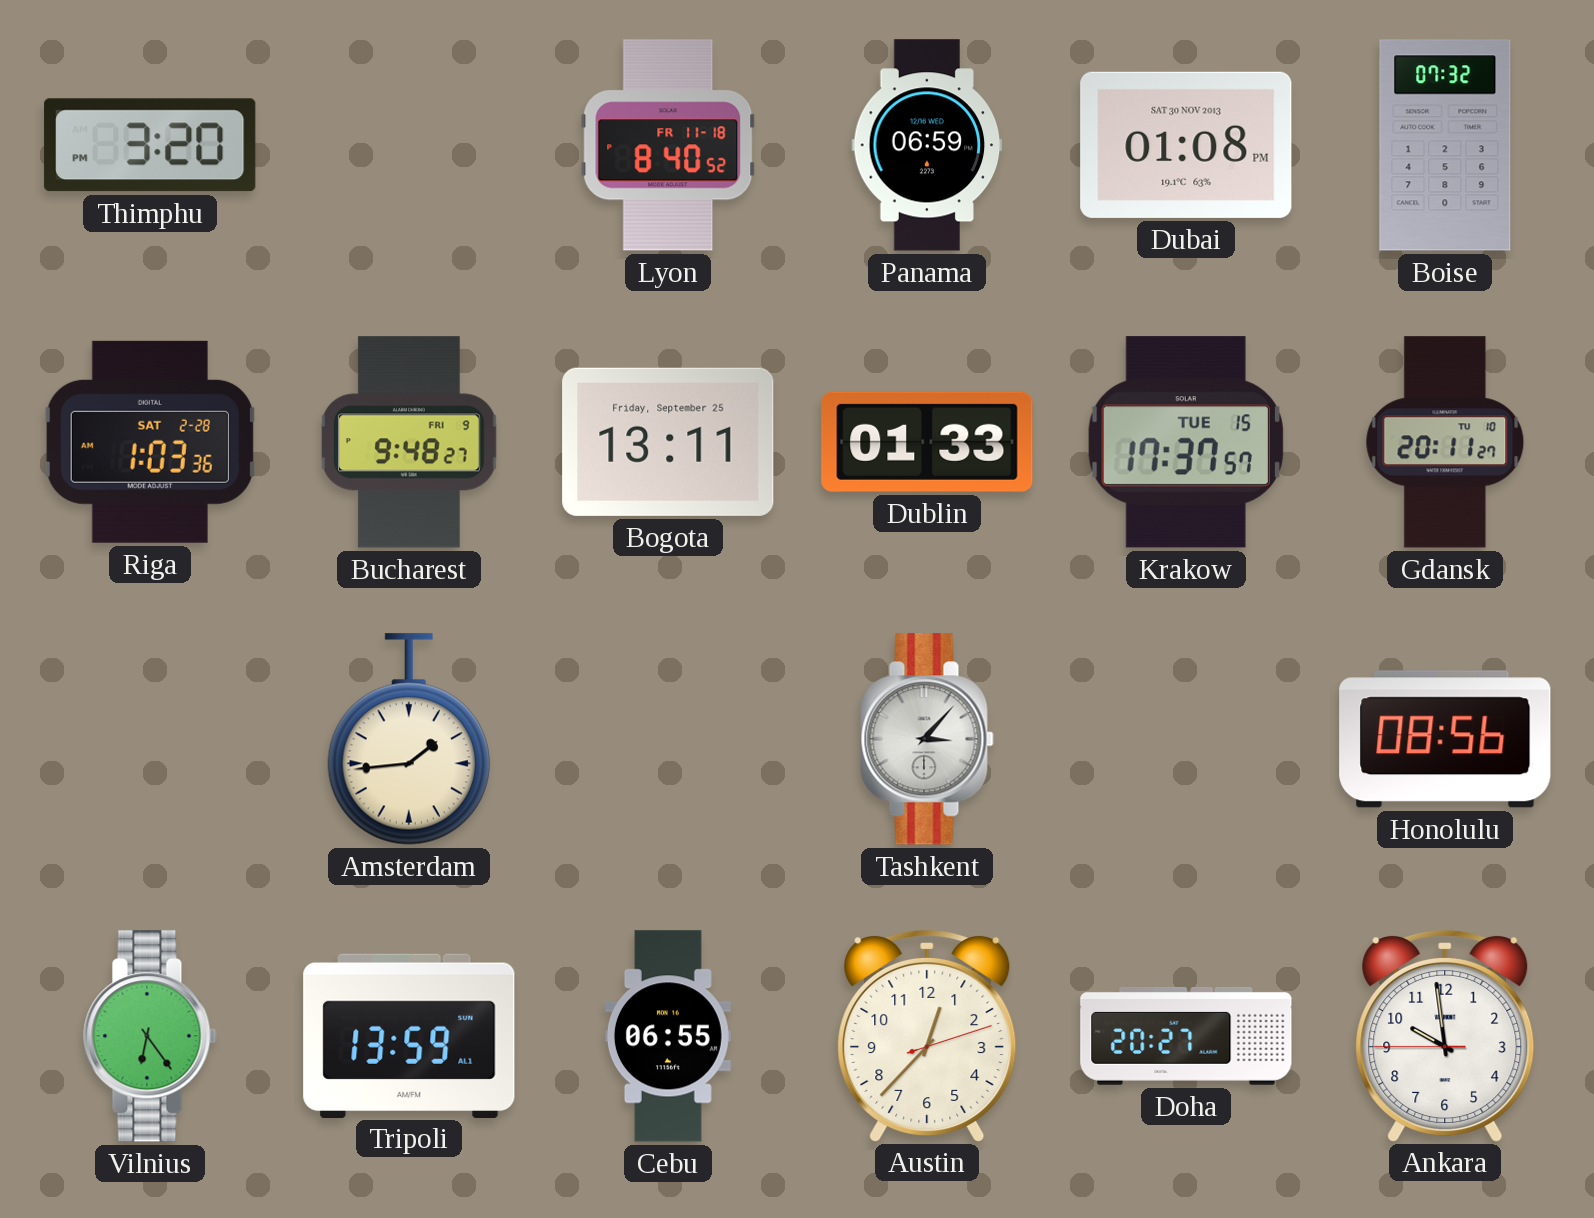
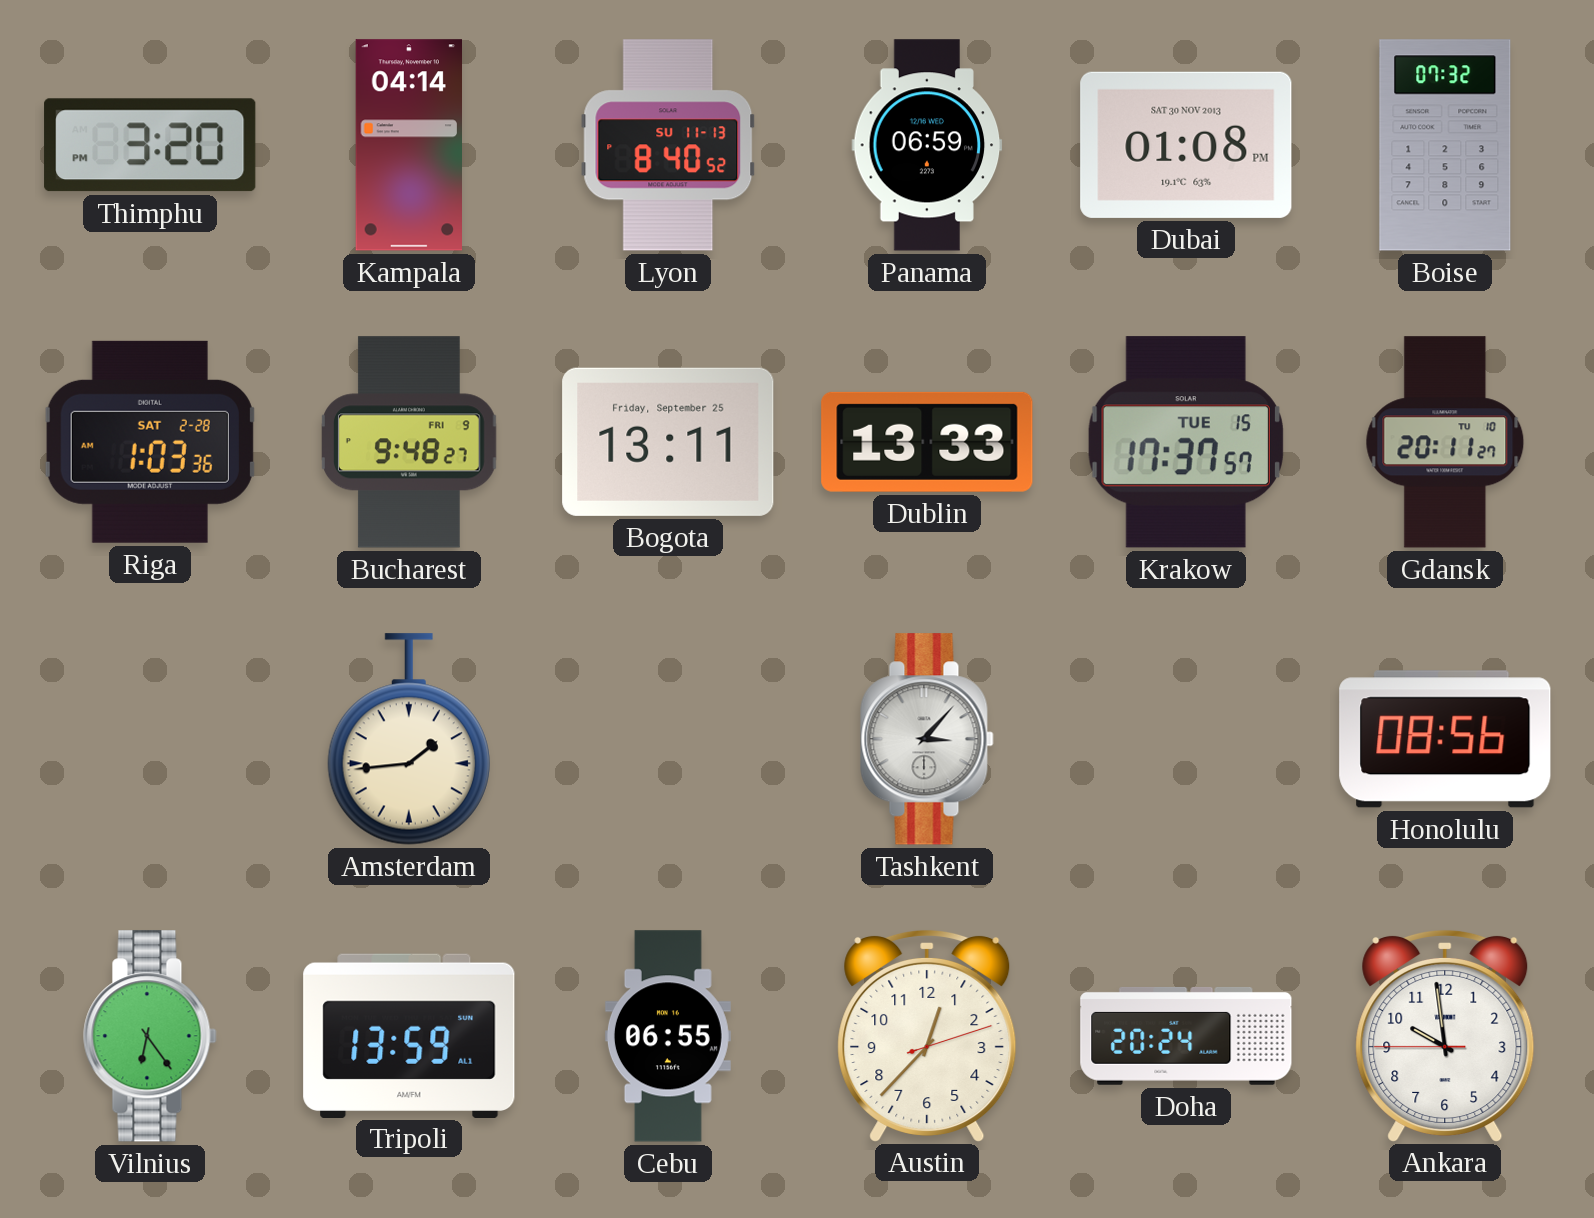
Kampala: none -> 04:14 (408, 145)
Lyon date: FR 11-18 -> SU 11-13 (668, 145)
Dublin: 01:33 -> 13:33 (927, 442)
Doha: 20:27 -> 20:24 (1186, 1036)
